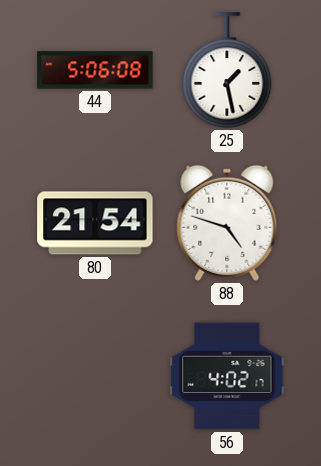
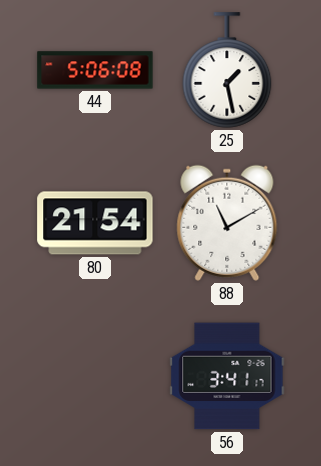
88: 4:48 -> 11:10 (227, 223)
56: 4:02 -> 3:41 (227, 376)
